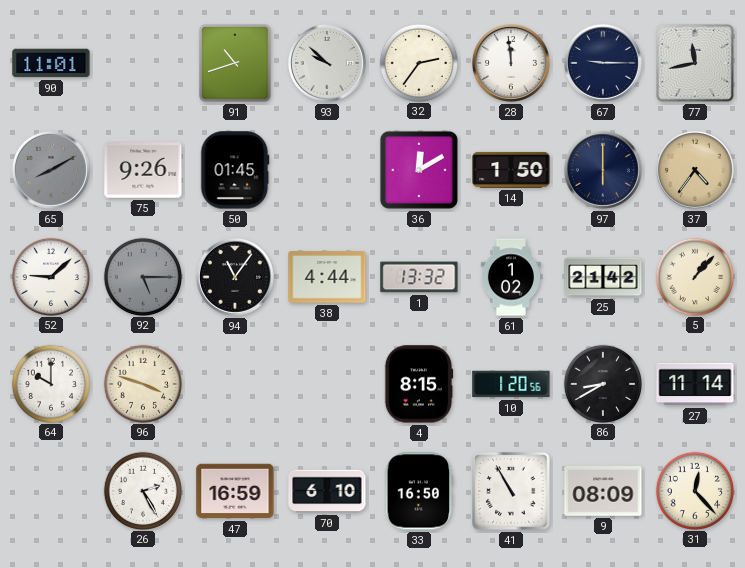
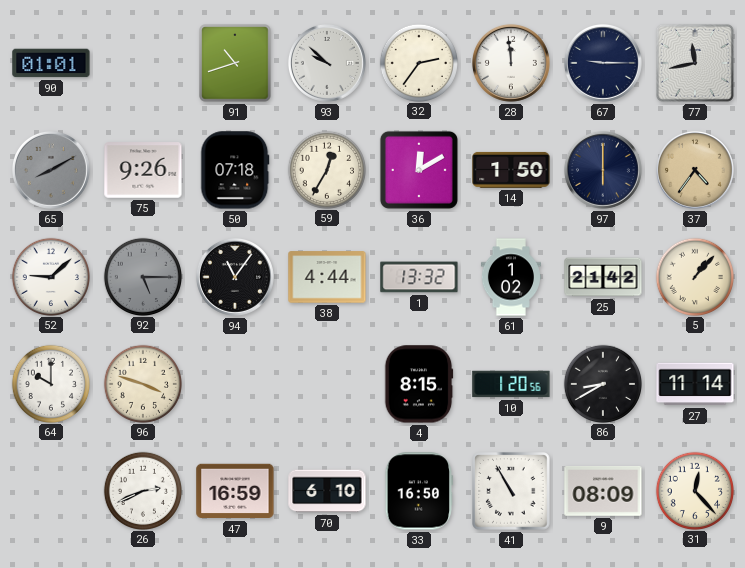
90: 11:01 -> 01:01 (51, 63)
50: 01:45 -> 07:18 (235, 170)
59: none -> 12:35 (326, 169)
26: 2:25 -> 2:41 (142, 490)
